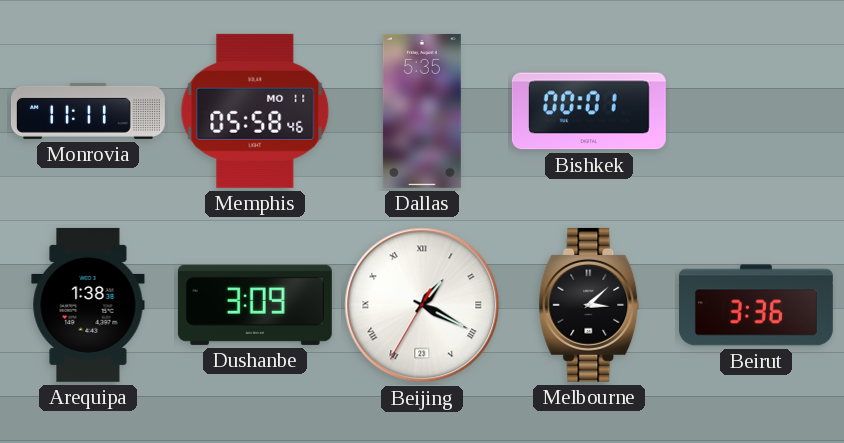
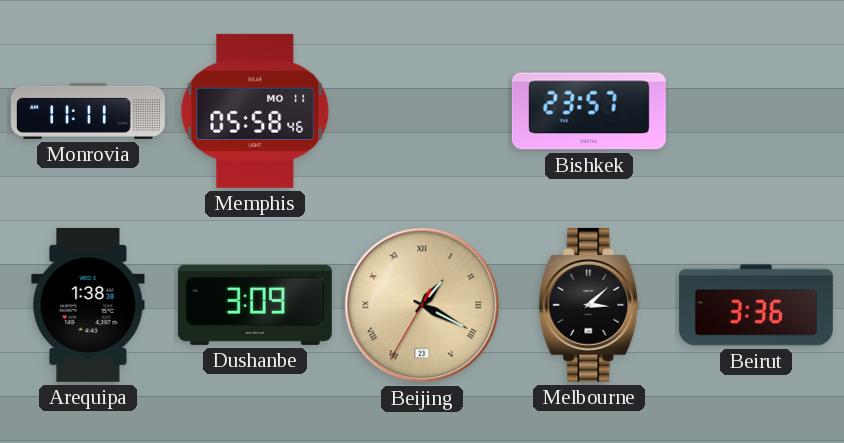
Dallas: 5:35 -> none (422, 111)
Bishkek: 00:01 -> 23:57 (589, 111)
Beijing dial: white -> champagne (422, 305)
